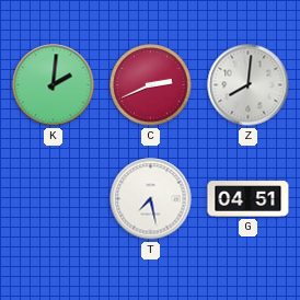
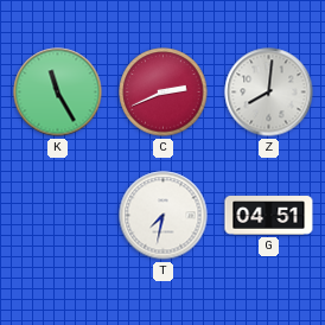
K: 2:01 -> 11:25 (58, 93)
T: 7:28 -> 7:32 (164, 216)
